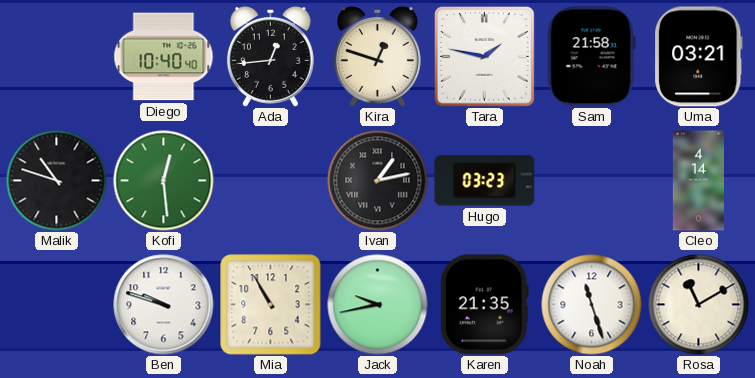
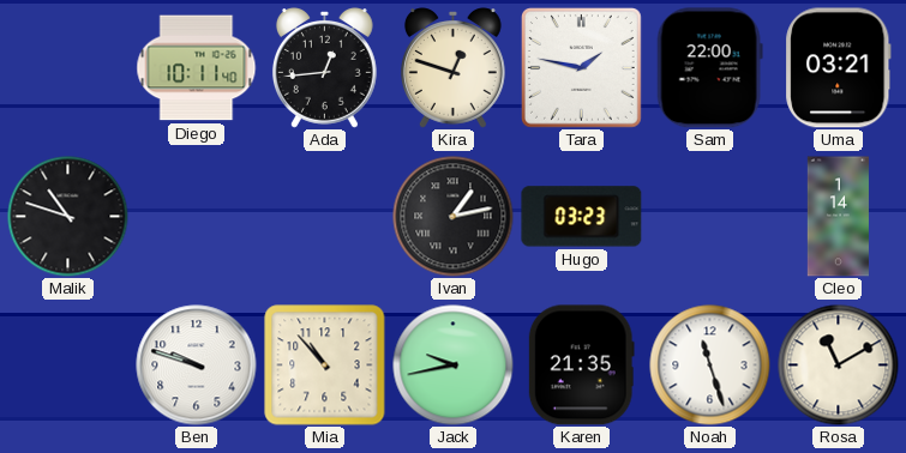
Diego: 10:40 -> 10:11 (197, 68)
Sam: 21:58 -> 22:00 (709, 68)
Kofi: 12:29 -> none (164, 181)
Cleo: 4:14 -> 1:14 (838, 217)
Mia: 10:55 -> 10:53 (325, 366)
